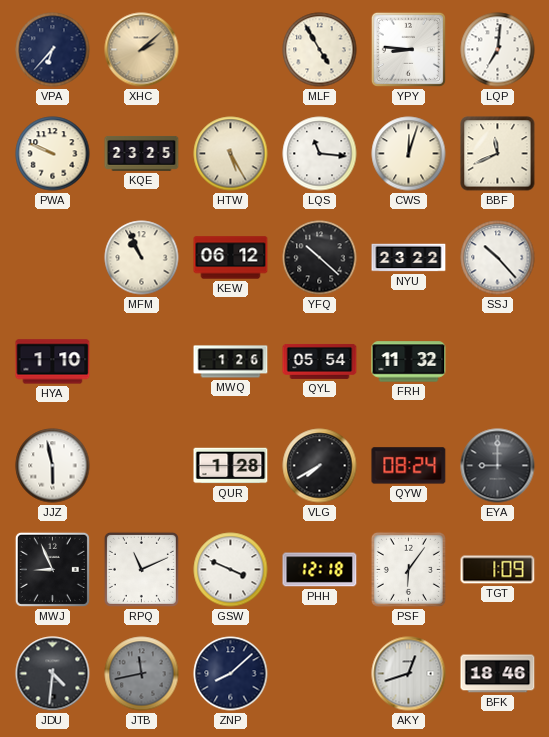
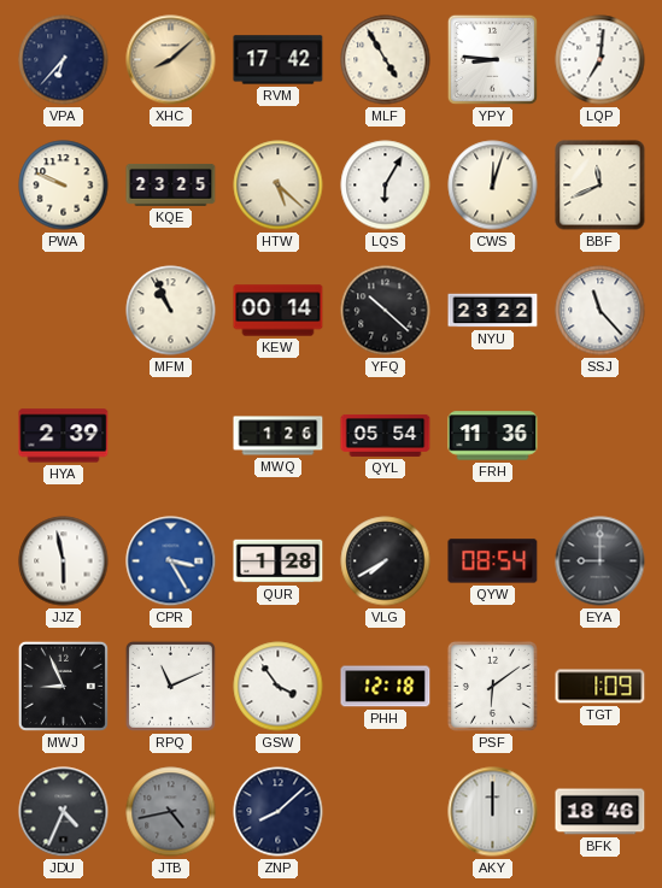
XHC: 2:08 -> 8:08 (171, 60)
RVM: none -> 17:42 (279, 60)
HTW: 5:25 -> 5:22 (279, 186)
LQS: 11:16 -> 6:05 (386, 186)
KEW: 06:12 -> 00:14 (279, 311)
SSJ: 10:23 -> 11:23 (601, 311)
HYA: 1:10 -> 2:39 (64, 436)
FRH: 11:32 -> 11:36 (493, 436)
CPR: none -> 3:25 (171, 561)
QYW: 08:24 -> 08:54 (493, 561)
GSW: 3:49 -> 3:54 (279, 687)
PSF: 6:06 -> 6:09 (492, 686)
JDU: 4:31 -> 4:34 (64, 812)
JTB: 11:43 -> 4:43 (171, 812)
AKY: 12:42 -> 12:00 (493, 812)
